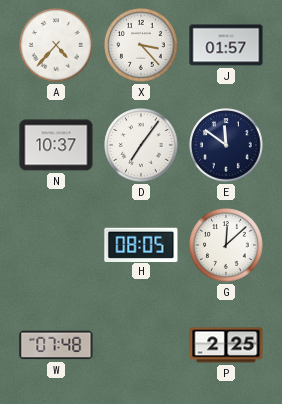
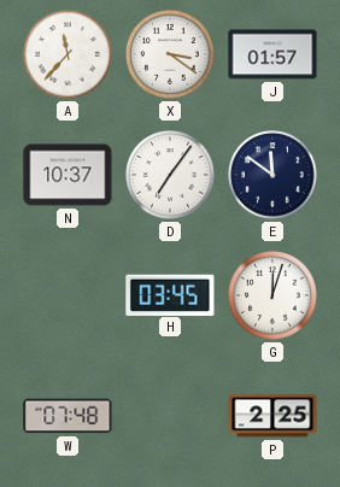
A: 4:37 -> 11:37 (68, 54)
X: 3:23 -> 3:21 (170, 54)
H: 08:05 -> 03:45 (170, 294)
G: 12:08 -> 12:03 (272, 295)
